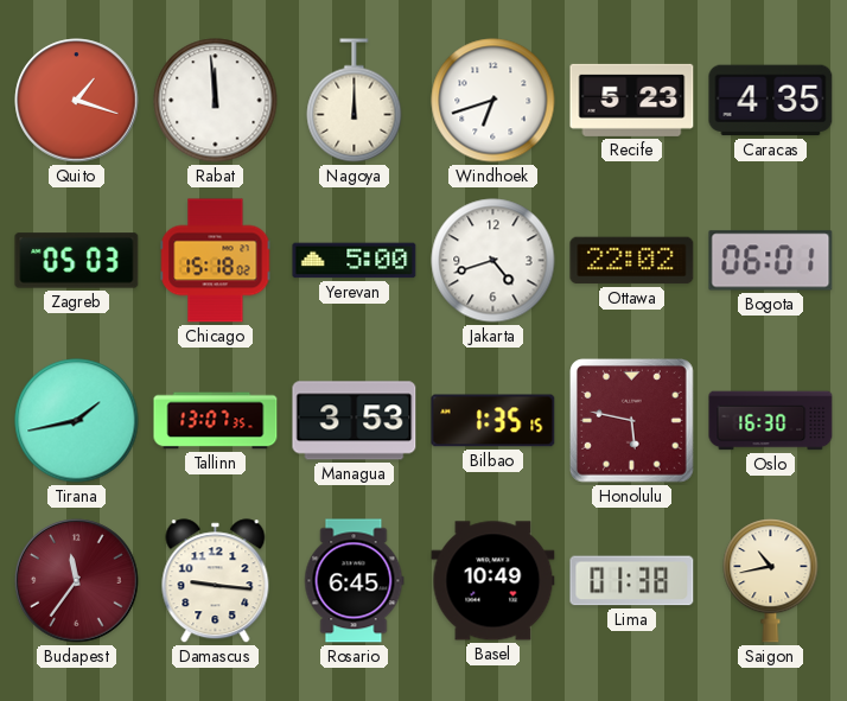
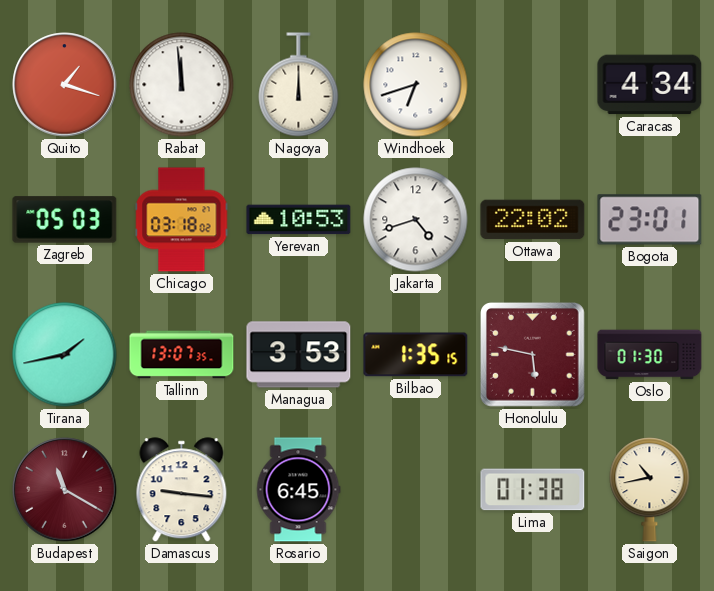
Recife: 5:23 -> none (632, 100)
Caracas: 4:35 -> 4:34 (650, 85)
Chicago: 15:18 -> 03:18 (182, 220)
Yerevan: 5:00 -> 10:53 (299, 220)
Bogota: 06:01 -> 23:01 (650, 220)
Oslo: 16:30 -> 01:30 (650, 355)
Budapest: 11:36 -> 11:20 (65, 490)
Basel: 10:49 -> none (493, 581)
